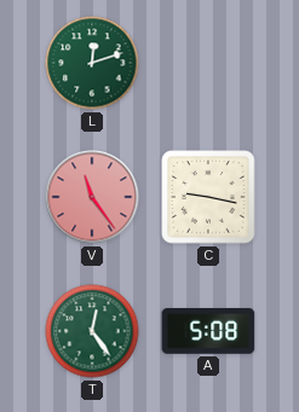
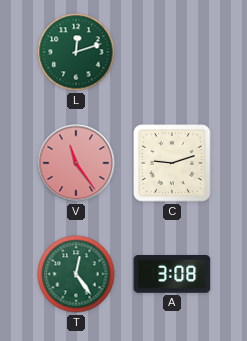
C: 9:17 -> 9:12 (172, 163)
A: 5:08 -> 3:08 (172, 274)
